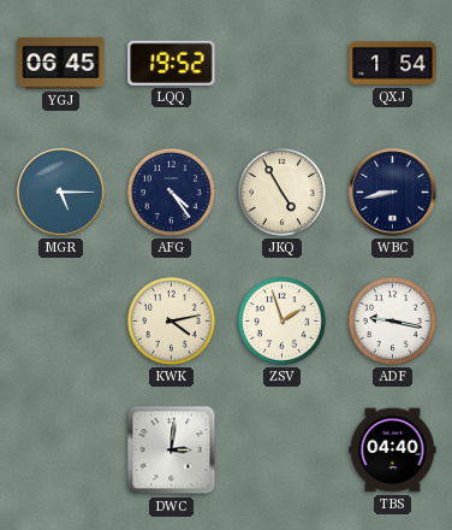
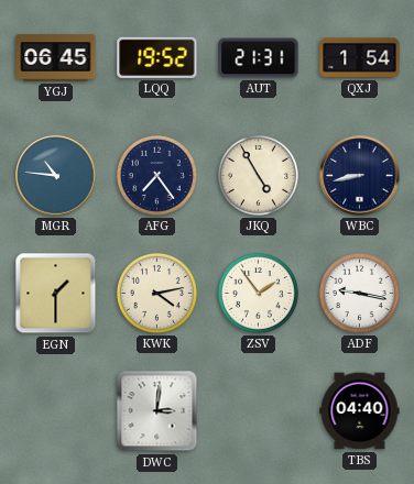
AUT: none -> 21:31 (259, 58)
MGR: 5:15 -> 10:46 (56, 176)
AFG: 4:24 -> 7:24 (156, 175)
EGN: none -> 1:30 (56, 294)
ZSV: 1:57 -> 1:54 (258, 293)
